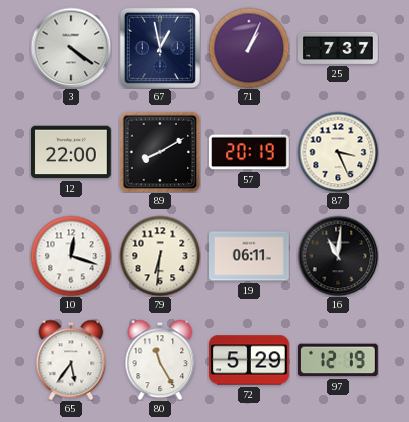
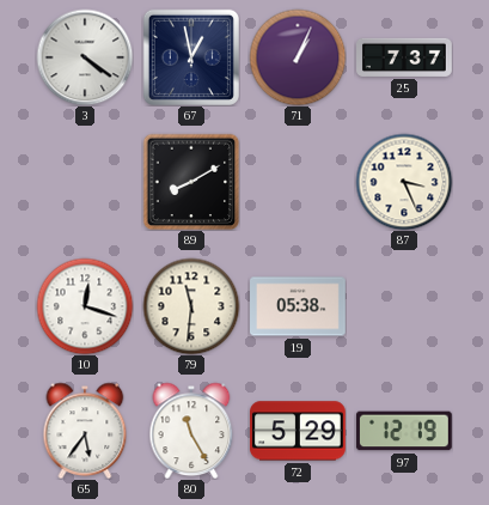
12: 22:00 -> none (72, 152)
57: 20:19 -> none (250, 152)
79: 6:31 -> 11:31 (191, 306)
19: 06:11 -> 05:38 (299, 306)
16: 11:01 -> none (338, 256)
